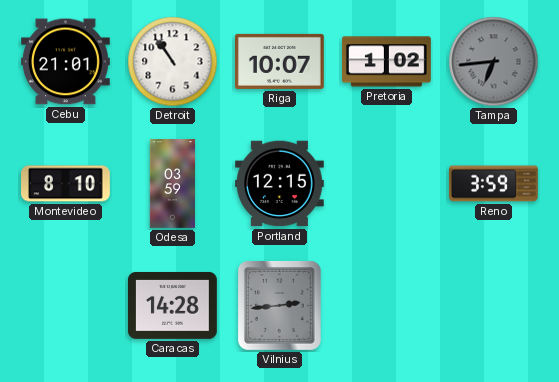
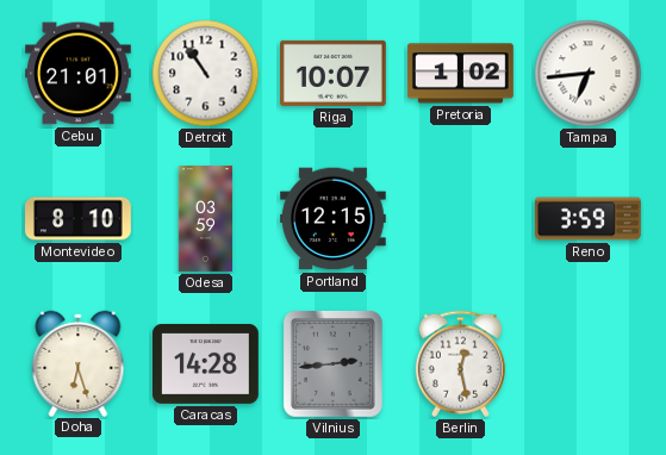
Tampa dial: grey -> white (589, 74)
Doha: none -> 6:27 (79, 363)
Berlin: none -> 12:28 (460, 364)
